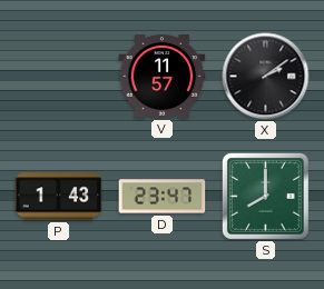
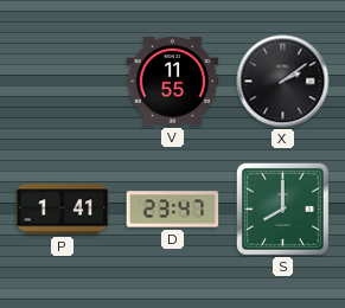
V: 11:57 -> 11:55 (173, 82)
P: 1:43 -> 1:41 (63, 210)
